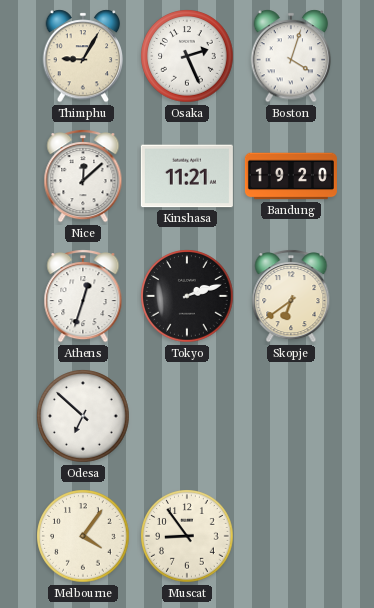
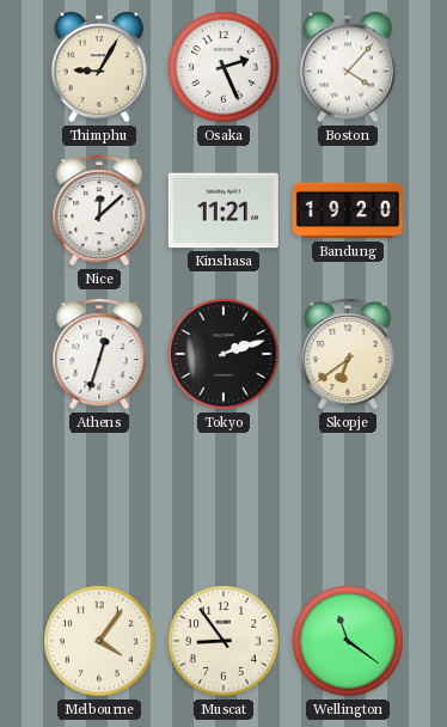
Boston: 4:03 -> 4:07 (348, 67)
Odesa: 6:52 -> none (83, 416)
Wellington: none -> 11:21 (348, 641)
